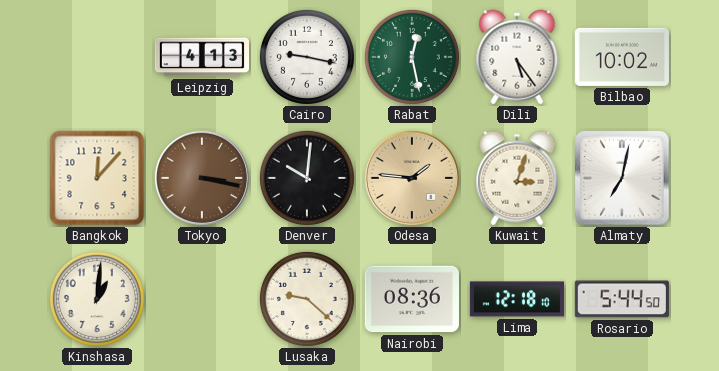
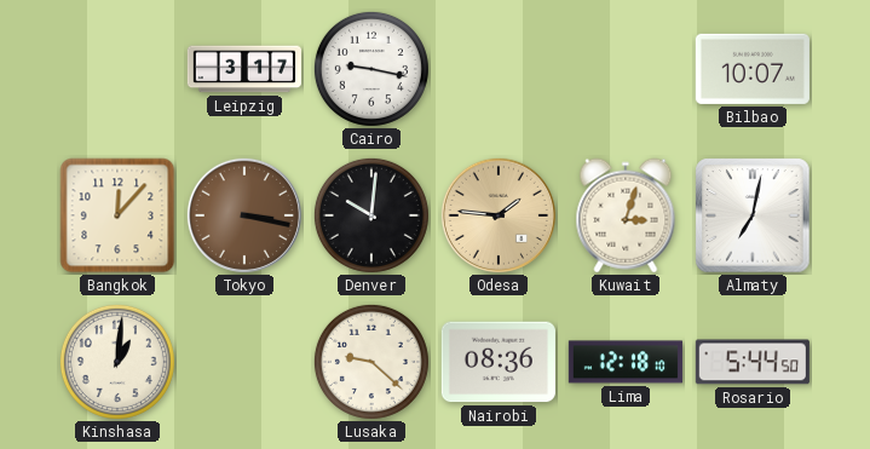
Leipzig: 4:13 -> 3:17 (243, 69)
Rabat: 12:28 -> none (412, 57)
Dili: 5:24 -> none (517, 57)
Bilbao: 10:02 -> 10:07 (753, 69)
